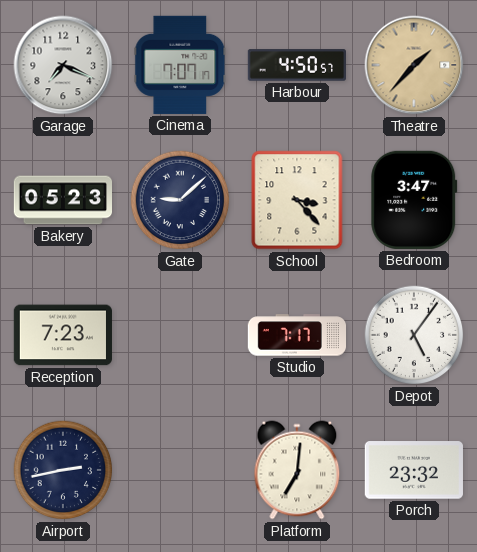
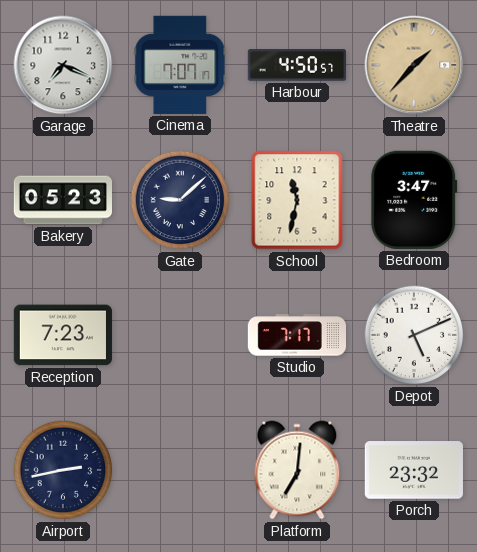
School: 3:23 -> 11:32 (297, 200)
Depot: 5:06 -> 5:11 (414, 335)
